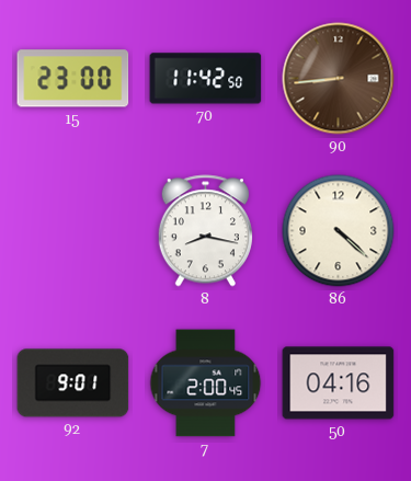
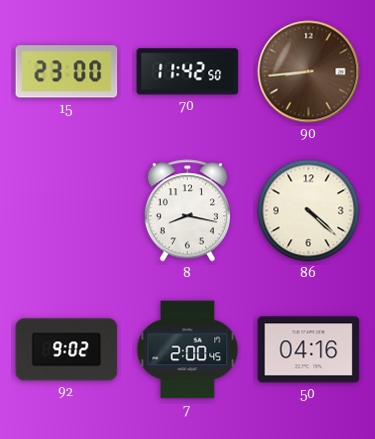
92: 9:01 -> 9:02 (67, 350)
